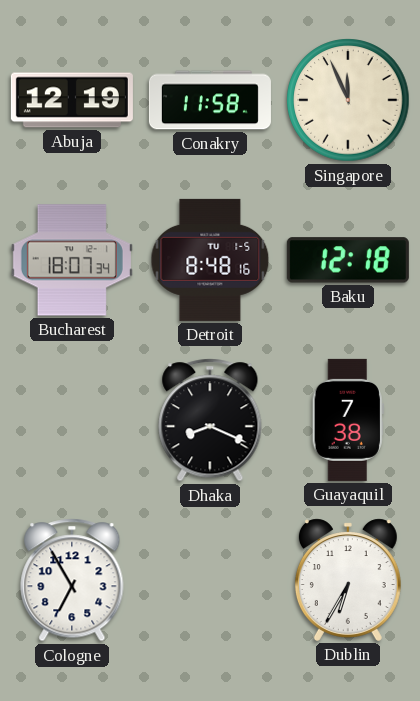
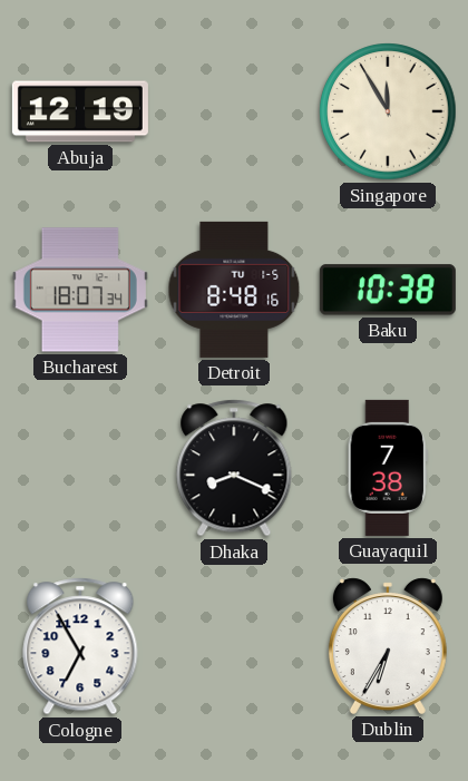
Conakry: 11:58 -> none (210, 100)
Singapore: 11:56 -> 11:55 (388, 111)
Baku: 12:18 -> 10:38 (388, 290)
